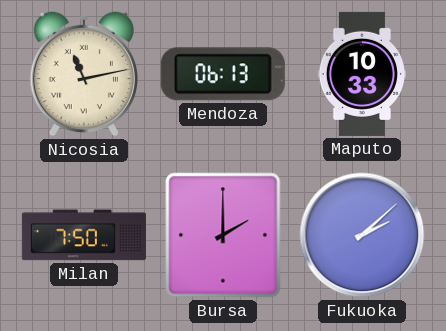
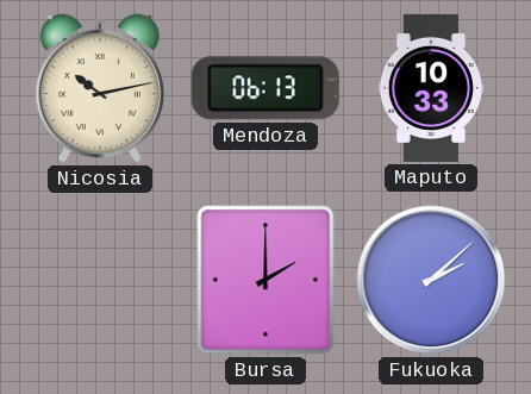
Nicosia: 11:13 -> 10:13 (99, 88)
Milan: 7:50 -> none (84, 235)
